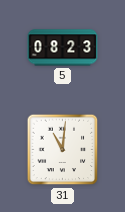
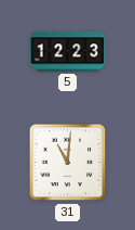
5: 08:23 -> 12:23 (68, 52)
